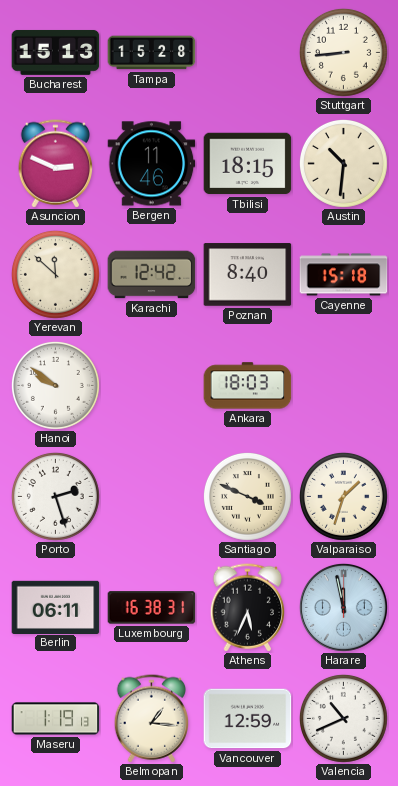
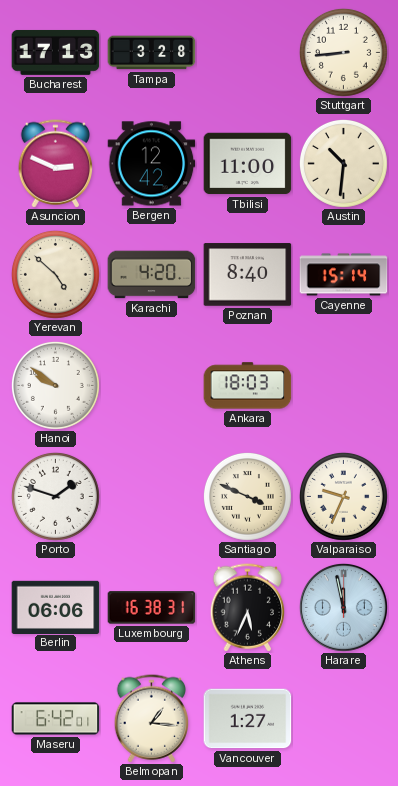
Bucharest: 15:13 -> 17:13 (56, 52)
Tampa: 15:28 -> 3:28 (152, 53)
Bergen: 11:46 -> 12:42 (152, 164)
Tbilisi: 18:15 -> 11:00 (248, 164)
Yerevan: 11:52 -> 4:52 (55, 274)
Karachi: 12:42 -> 4:20 (152, 275)
Cayenne: 15:18 -> 15:14 (344, 275)
Porto: 2:27 -> 1:48 (55, 496)
Valparaiso: 1:33 -> 9:34 (343, 496)
Berlin: 06:11 -> 06:06 (56, 607)
Maseru: 1:19 -> 6:42 (56, 719)
Vancouver: 12:59 -> 1:27 (248, 719)
Valencia: 10:41 -> none (343, 718)
